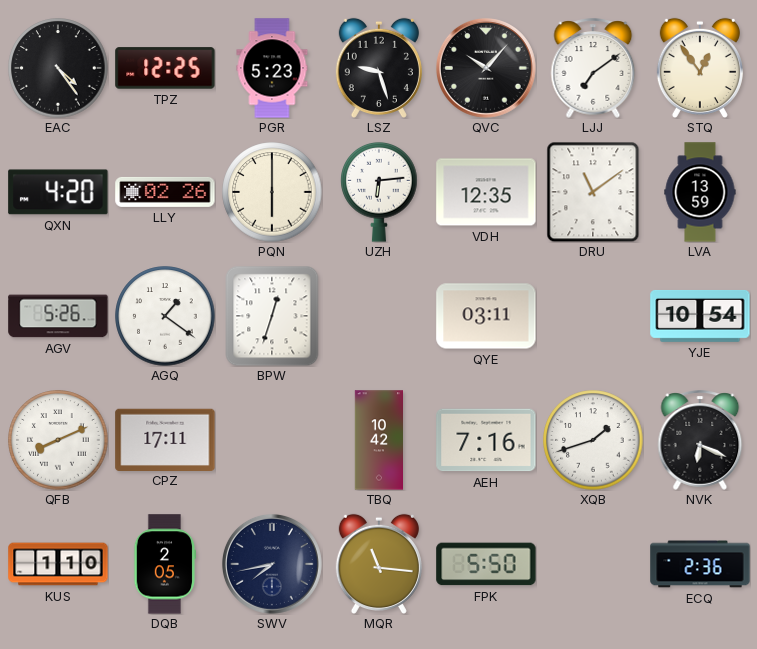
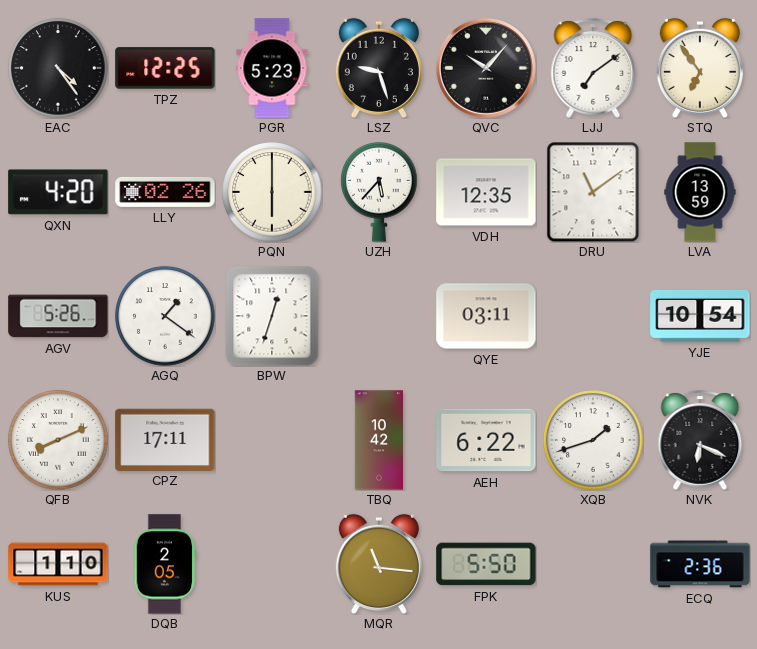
STQ: 12:54 -> 6:54 (700, 67)
UZH: 6:14 -> 5:37 (379, 192)
AEH: 7:16 -> 6:22 (486, 440)
SWV: 7:43 -> none (272, 564)
